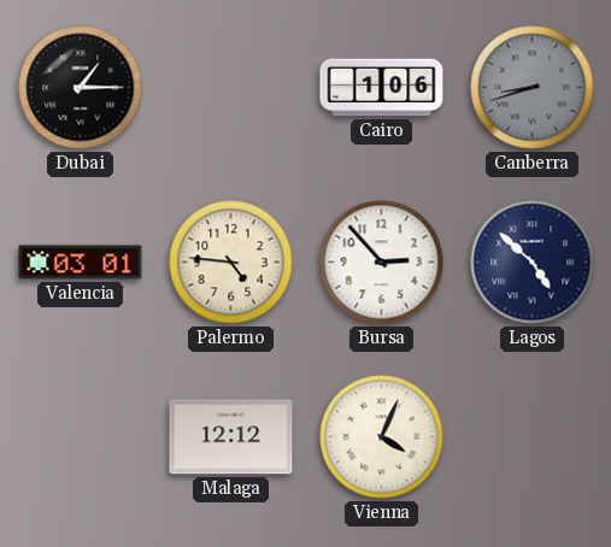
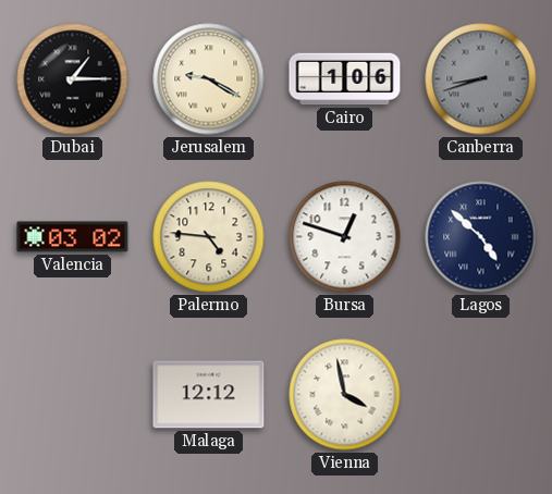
Jerusalem: none -> 9:20 (209, 79)
Valencia: 03:01 -> 03:02 (73, 237)
Bursa: 2:53 -> 12:48 (345, 237)
Vienna: 4:04 -> 3:58 (345, 395)
